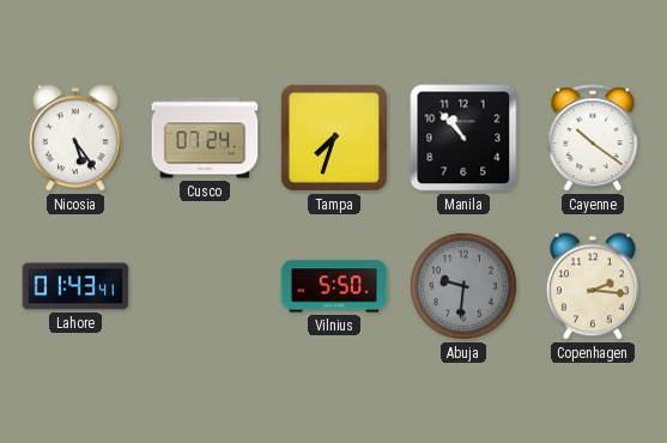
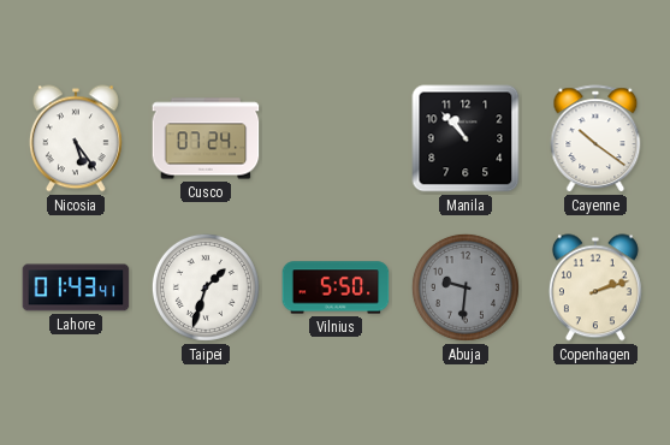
Tampa: 7:33 -> none (334, 138)
Taipei: none -> 1:33 (206, 287)
Copenhagen: 2:16 -> 2:12 (595, 287)
